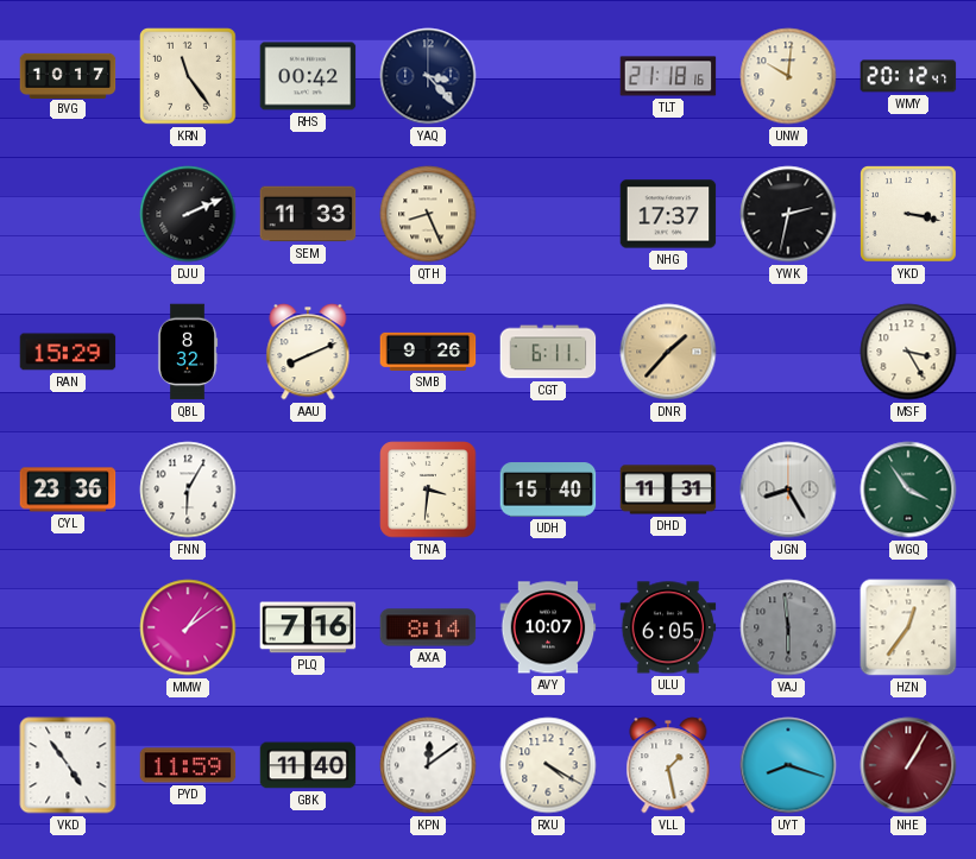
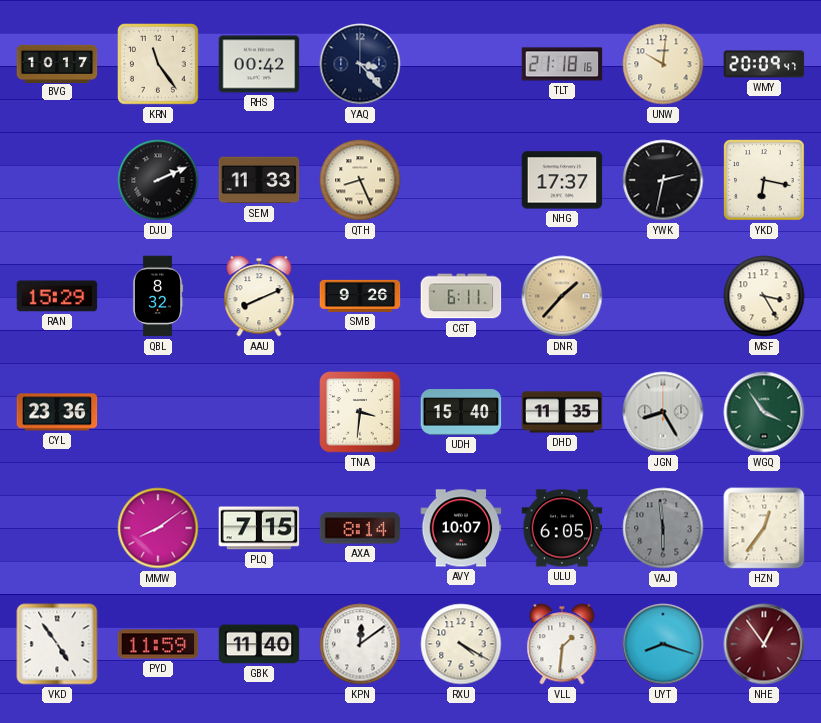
WMY: 20:12 -> 20:09 (764, 64)
YKD: 3:17 -> 6:17 (765, 181)
FNN: 6:05 -> none (188, 489)
DHD: 11:31 -> 11:35 (562, 412)
MMW: 1:09 -> 8:09 (158, 528)
PLQ: 7:16 -> 7:15 (259, 528)
VLL: 1:28 -> 1:31 (562, 644)
NHE: 1:05 -> 12:54 (764, 644)
